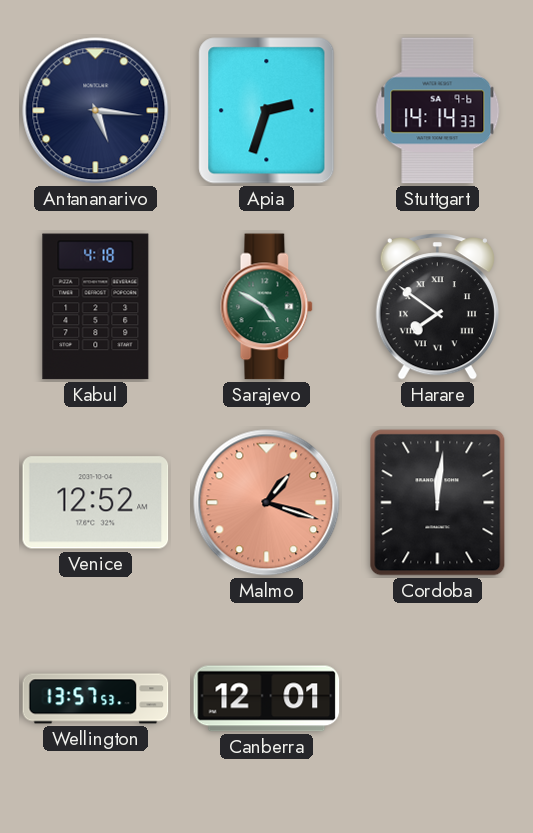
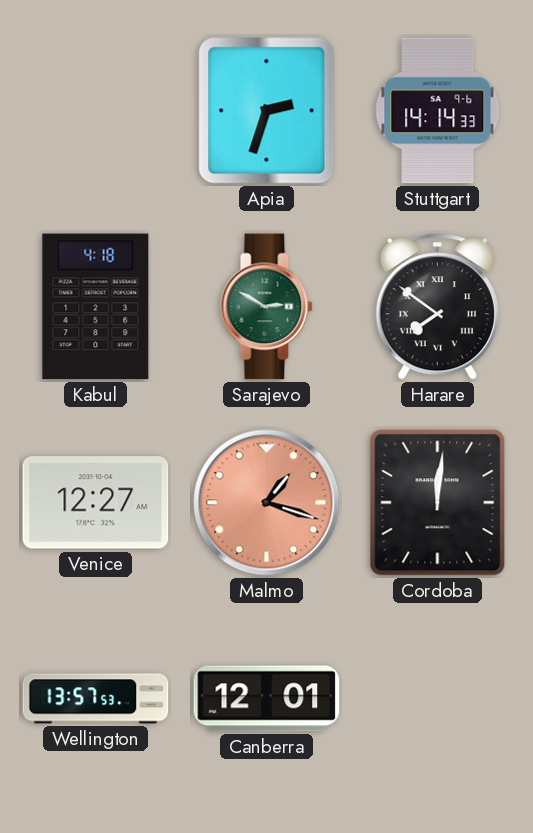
Antananarivo: 5:16 -> none (96, 111)
Sarajevo: 4:50 -> 2:50 (267, 307)
Venice: 12:52 -> 12:27 (96, 503)
